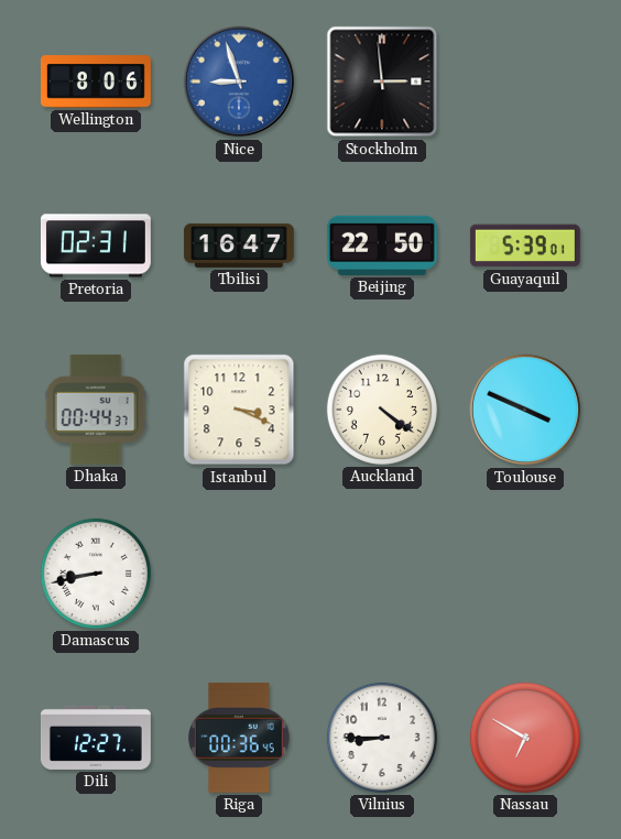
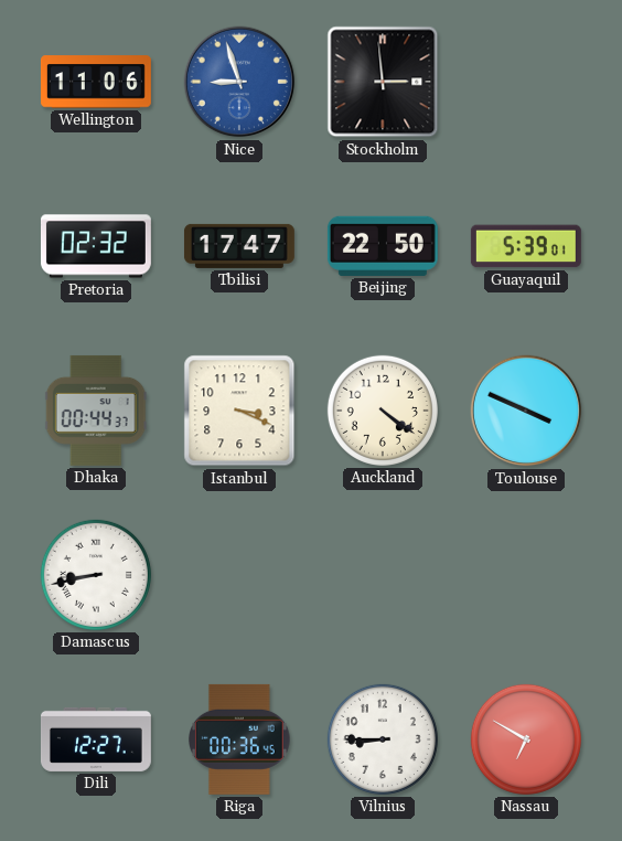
Wellington: 8:06 -> 11:06 (96, 82)
Pretoria: 02:31 -> 02:32 (96, 246)
Tbilisi: 16:47 -> 17:47 (239, 246)
